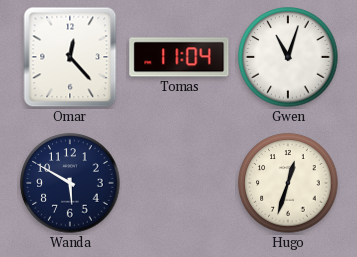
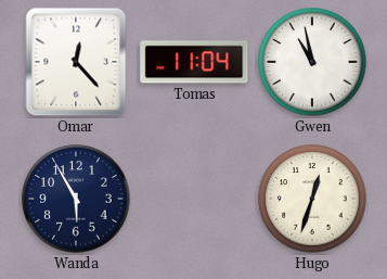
Gwen: 11:03 -> 10:58 (312, 62)
Wanda: 5:50 -> 5:55 (76, 199)
